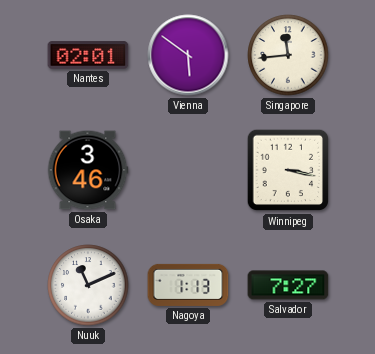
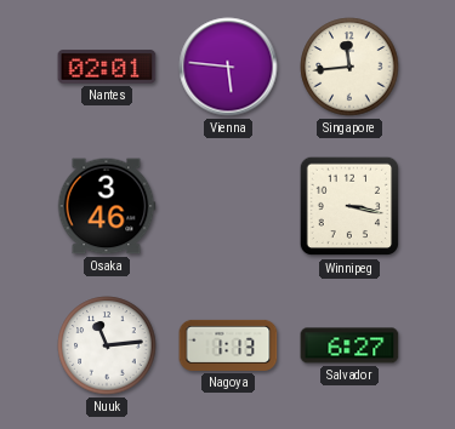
Vienna: 5:51 -> 5:46 (228, 67)
Nuuk: 11:11 -> 11:14 (107, 345)
Salvador: 7:27 -> 6:27 (349, 345)
